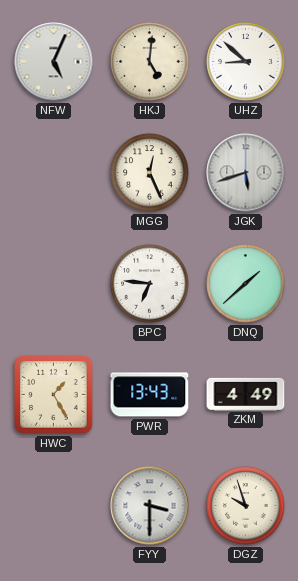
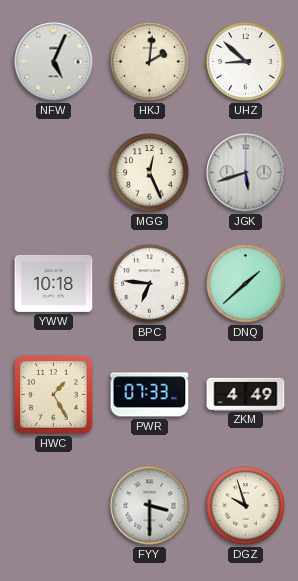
HKJ: 5:01 -> 2:01 (150, 62)
YWW: none -> 10:18 (54, 283)
PWR: 13:43 -> 07:33 (150, 395)
